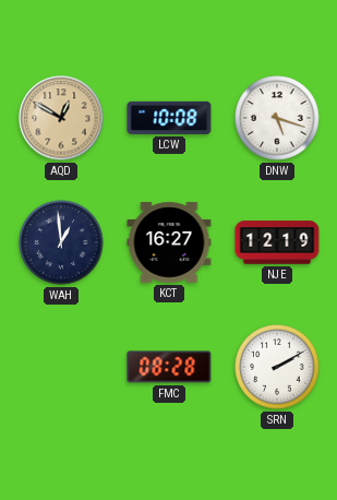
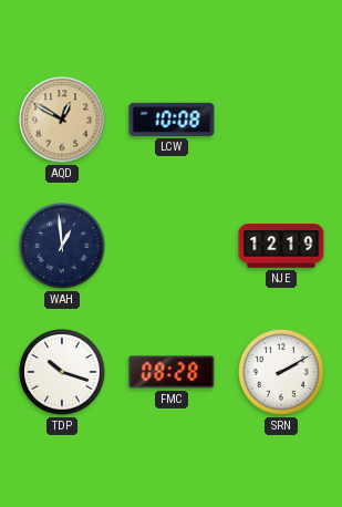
DNW: 5:18 -> none (277, 118)
KCT: 16:27 -> none (169, 242)
TDP: none -> 10:18 (62, 372)
